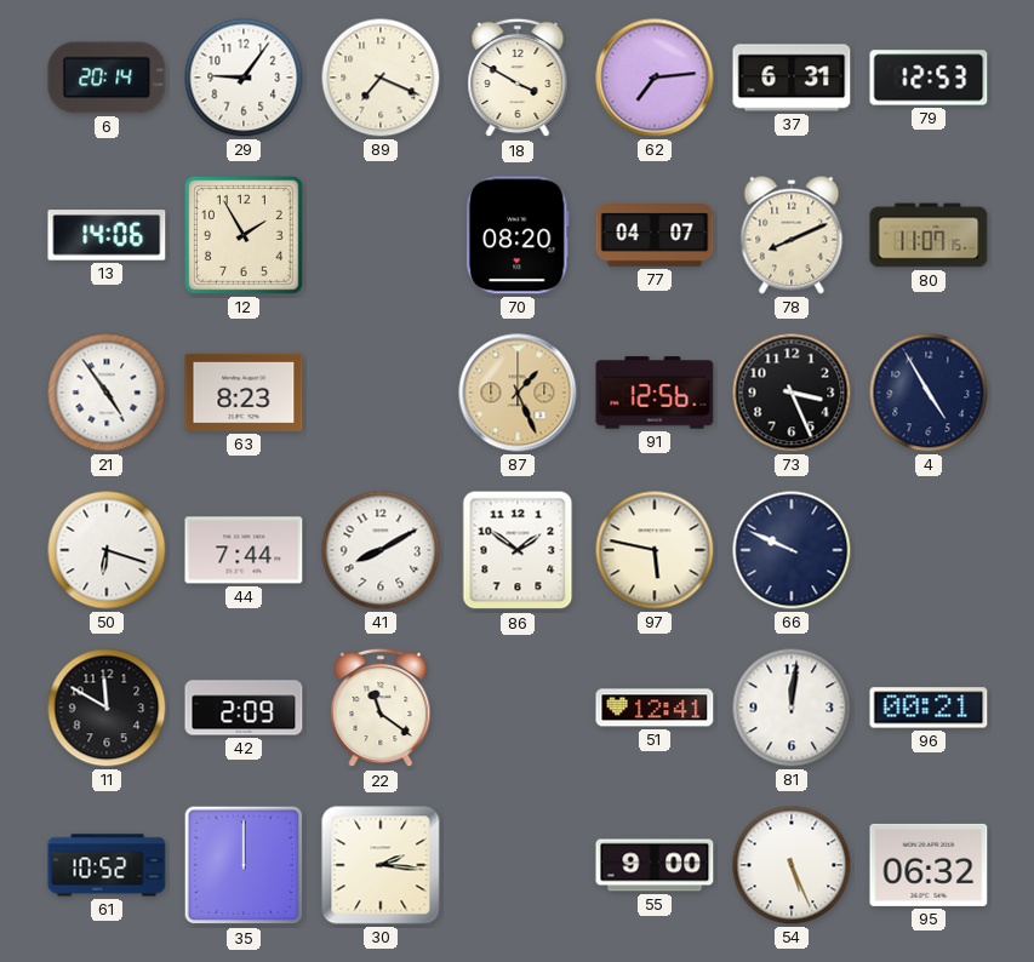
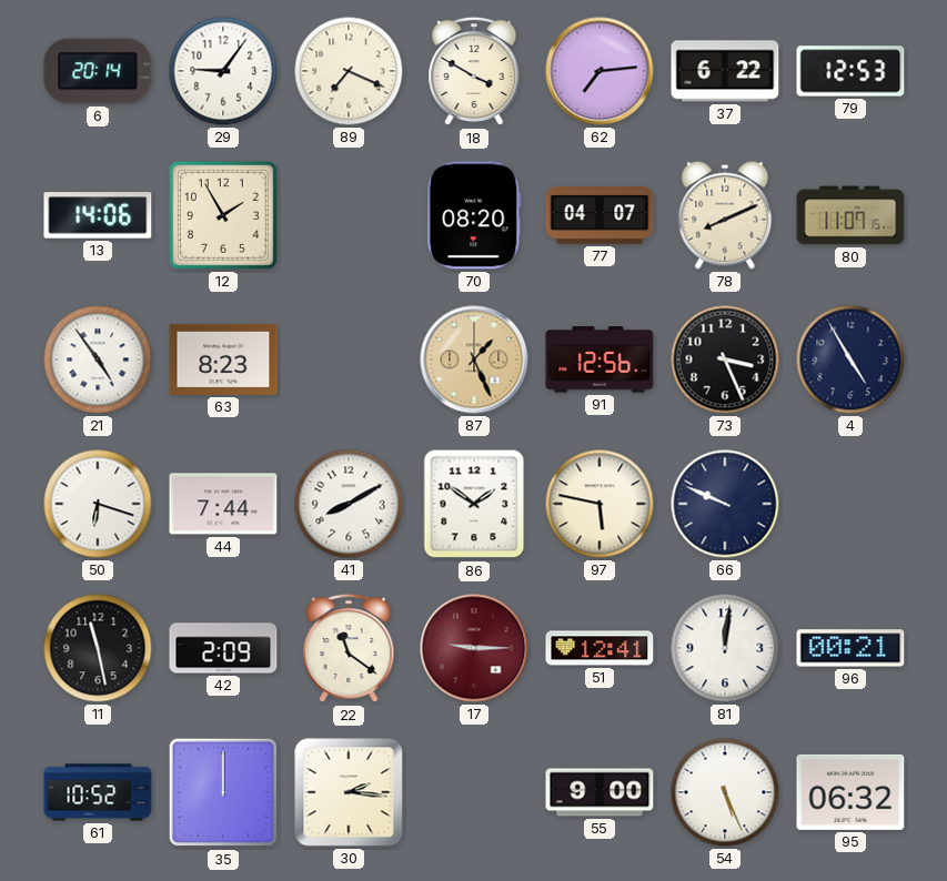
37: 6:31 -> 6:22 (725, 71)
11: 11:50 -> 11:28 (98, 648)
17: none -> 9:15 (474, 648)
